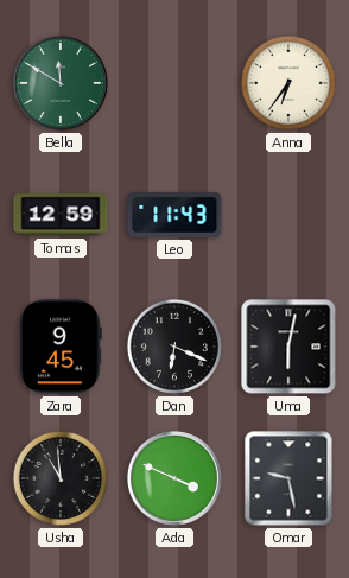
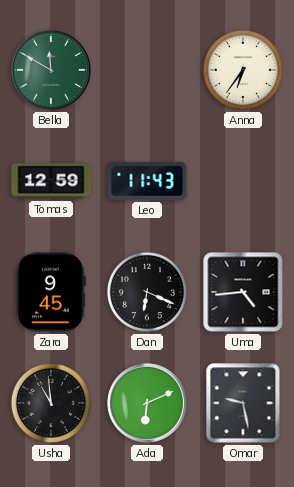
Uma: 6:02 -> 4:44 (243, 292)
Ada: 3:49 -> 6:11 (147, 404)
